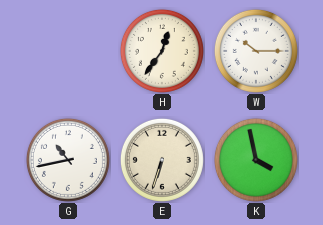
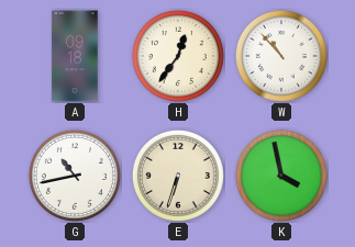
A: none -> 09:18 (75, 56)
W: 10:15 -> 10:53 (281, 56)
